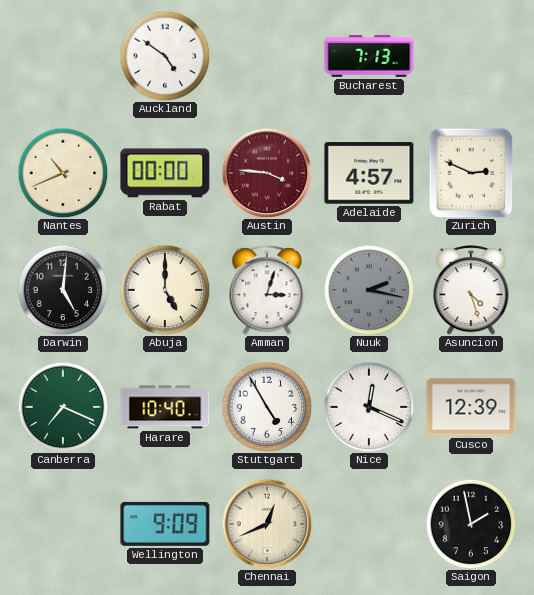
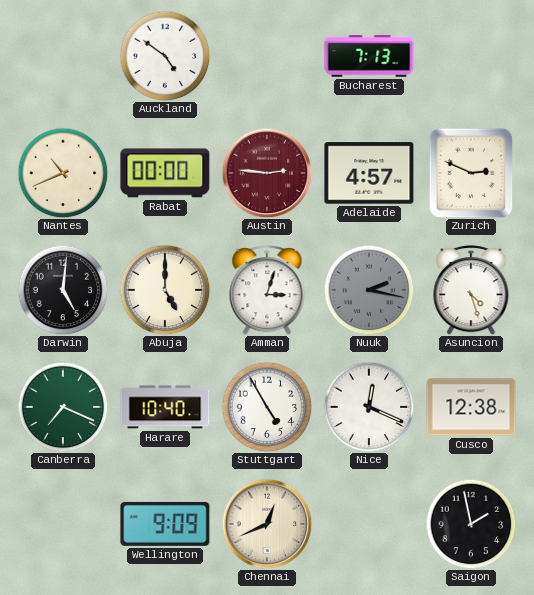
Austin: 3:46 -> 2:46 (267, 173)
Cusco: 12:39 -> 12:38 (471, 407)
